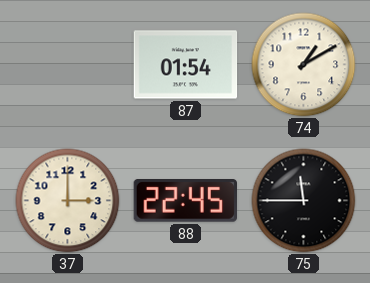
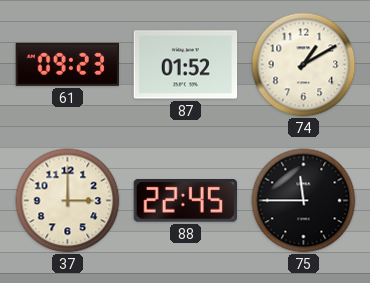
61: none -> 09:23 (67, 64)
87: 01:54 -> 01:52 (186, 65)
